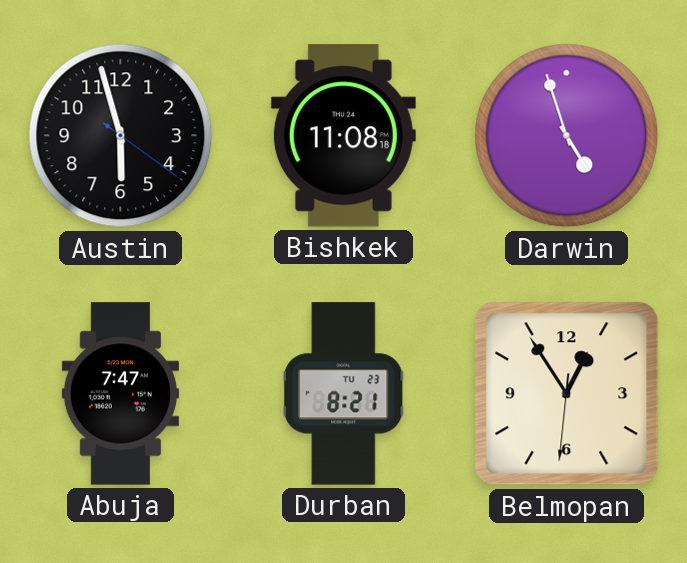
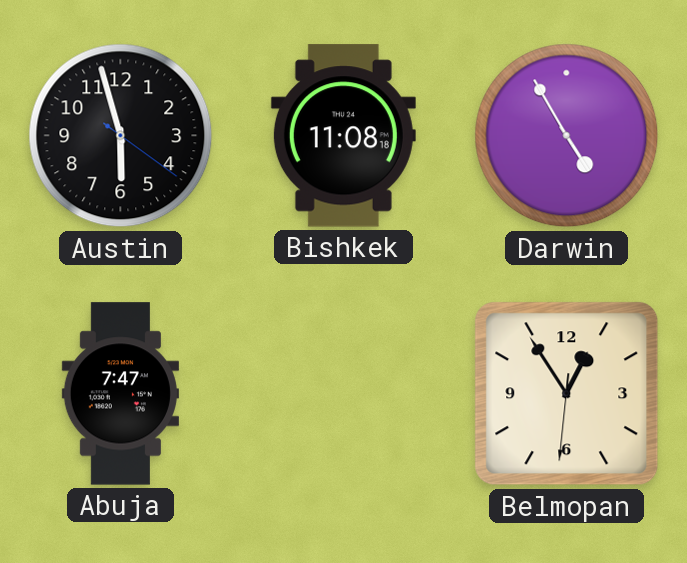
Darwin: 4:57 -> 4:55 (567, 136)
Durban: 8:21 -> none (343, 394)
